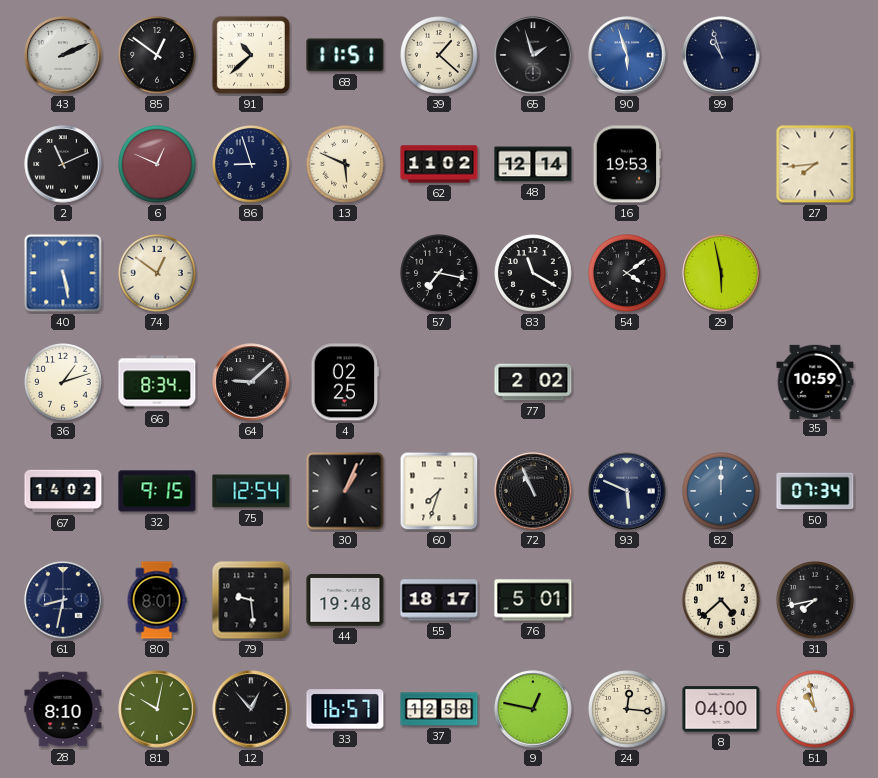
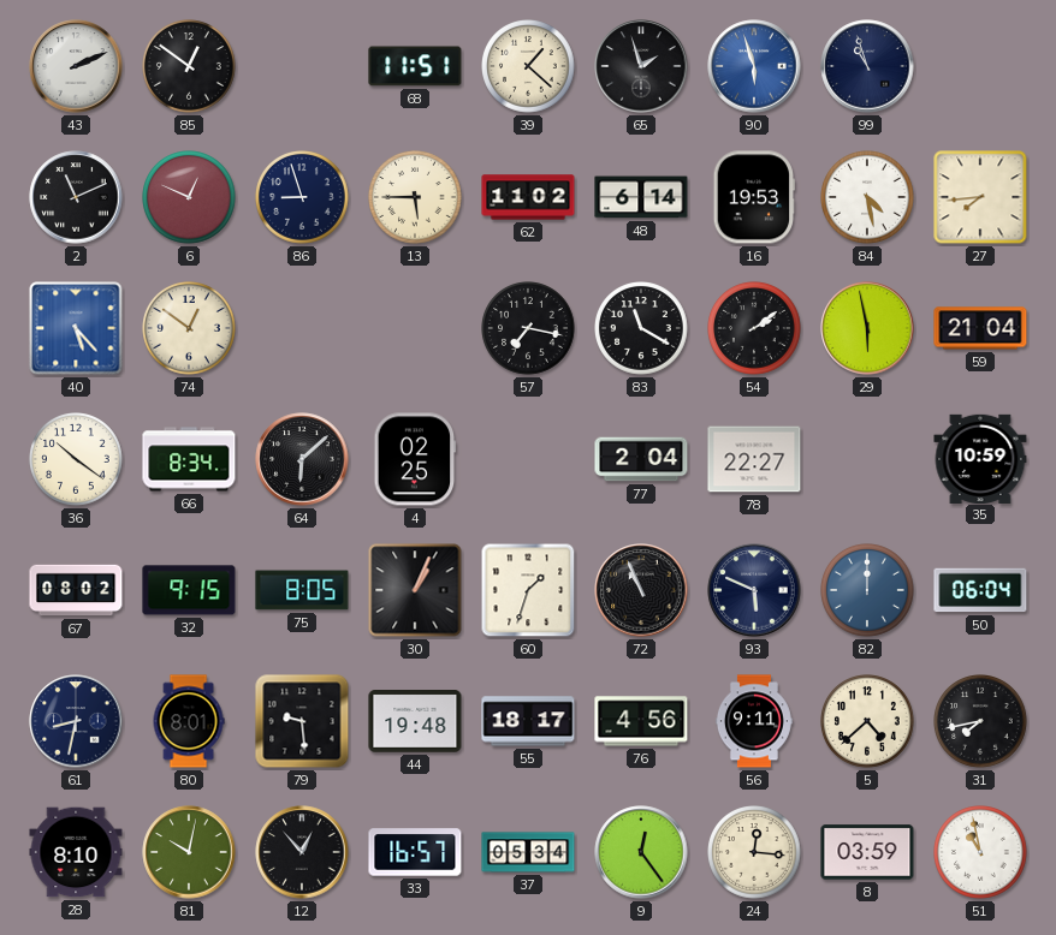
91: 10:38 -> none (251, 55)
13: 5:49 -> 5:45 (416, 198)
48: 12:14 -> 6:14 (641, 197)
84: none -> 4:28 (868, 198)
40: 5:28 -> 5:23 (76, 328)
54: 4:09 -> 2:09 (755, 329)
59: none -> 21:04 (980, 328)
36: 1:12 -> 10:21 (77, 460)
64: 9:08 -> 6:08 (302, 459)
77: 2:02 -> 2:04 (641, 459)
78: none -> 22:27 (754, 459)
67: 14:02 -> 08:02 (76, 590)
75: 12:54 -> 8:05 (302, 590)
60: 7:33 -> 1:33 (528, 590)
50: 07:34 -> 06:04 (980, 590)
76: 5:01 -> 4:56 (641, 721)
56: none -> 9:11 (754, 721)
37: 12:58 -> 05:34 (528, 852)
9: 12:47 -> 12:24 (641, 852)
8: 04:00 -> 03:59 (867, 852)
